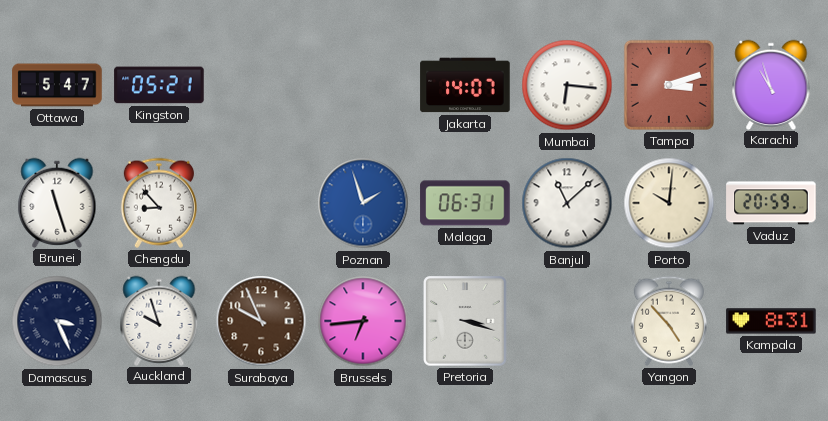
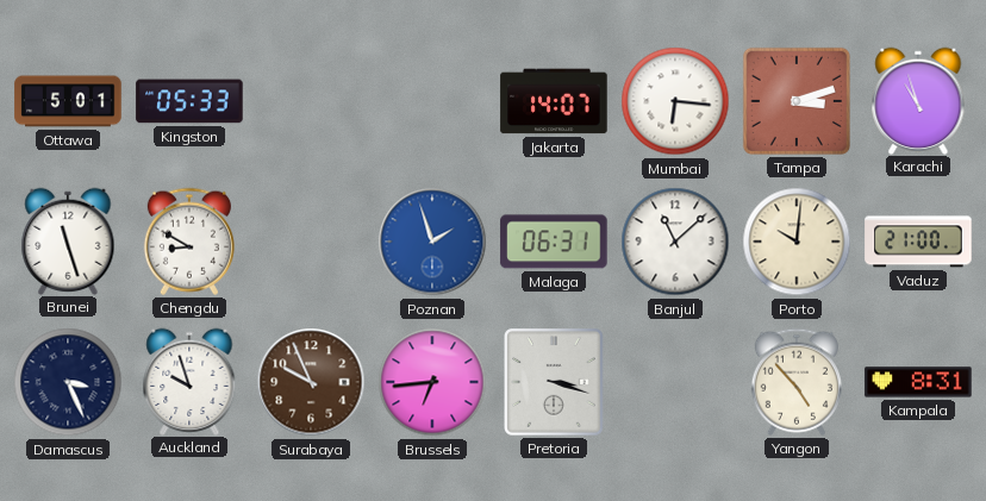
Ottawa: 5:47 -> 5:01 (68, 101)
Kingston: 05:21 -> 05:33 (189, 101)
Chengdu: 8:53 -> 8:50 (189, 242)
Vaduz: 20:59 -> 21:00 (918, 242)
